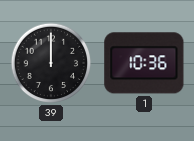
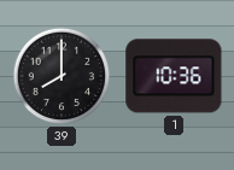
39: 12:00 -> 8:00 (62, 76)
